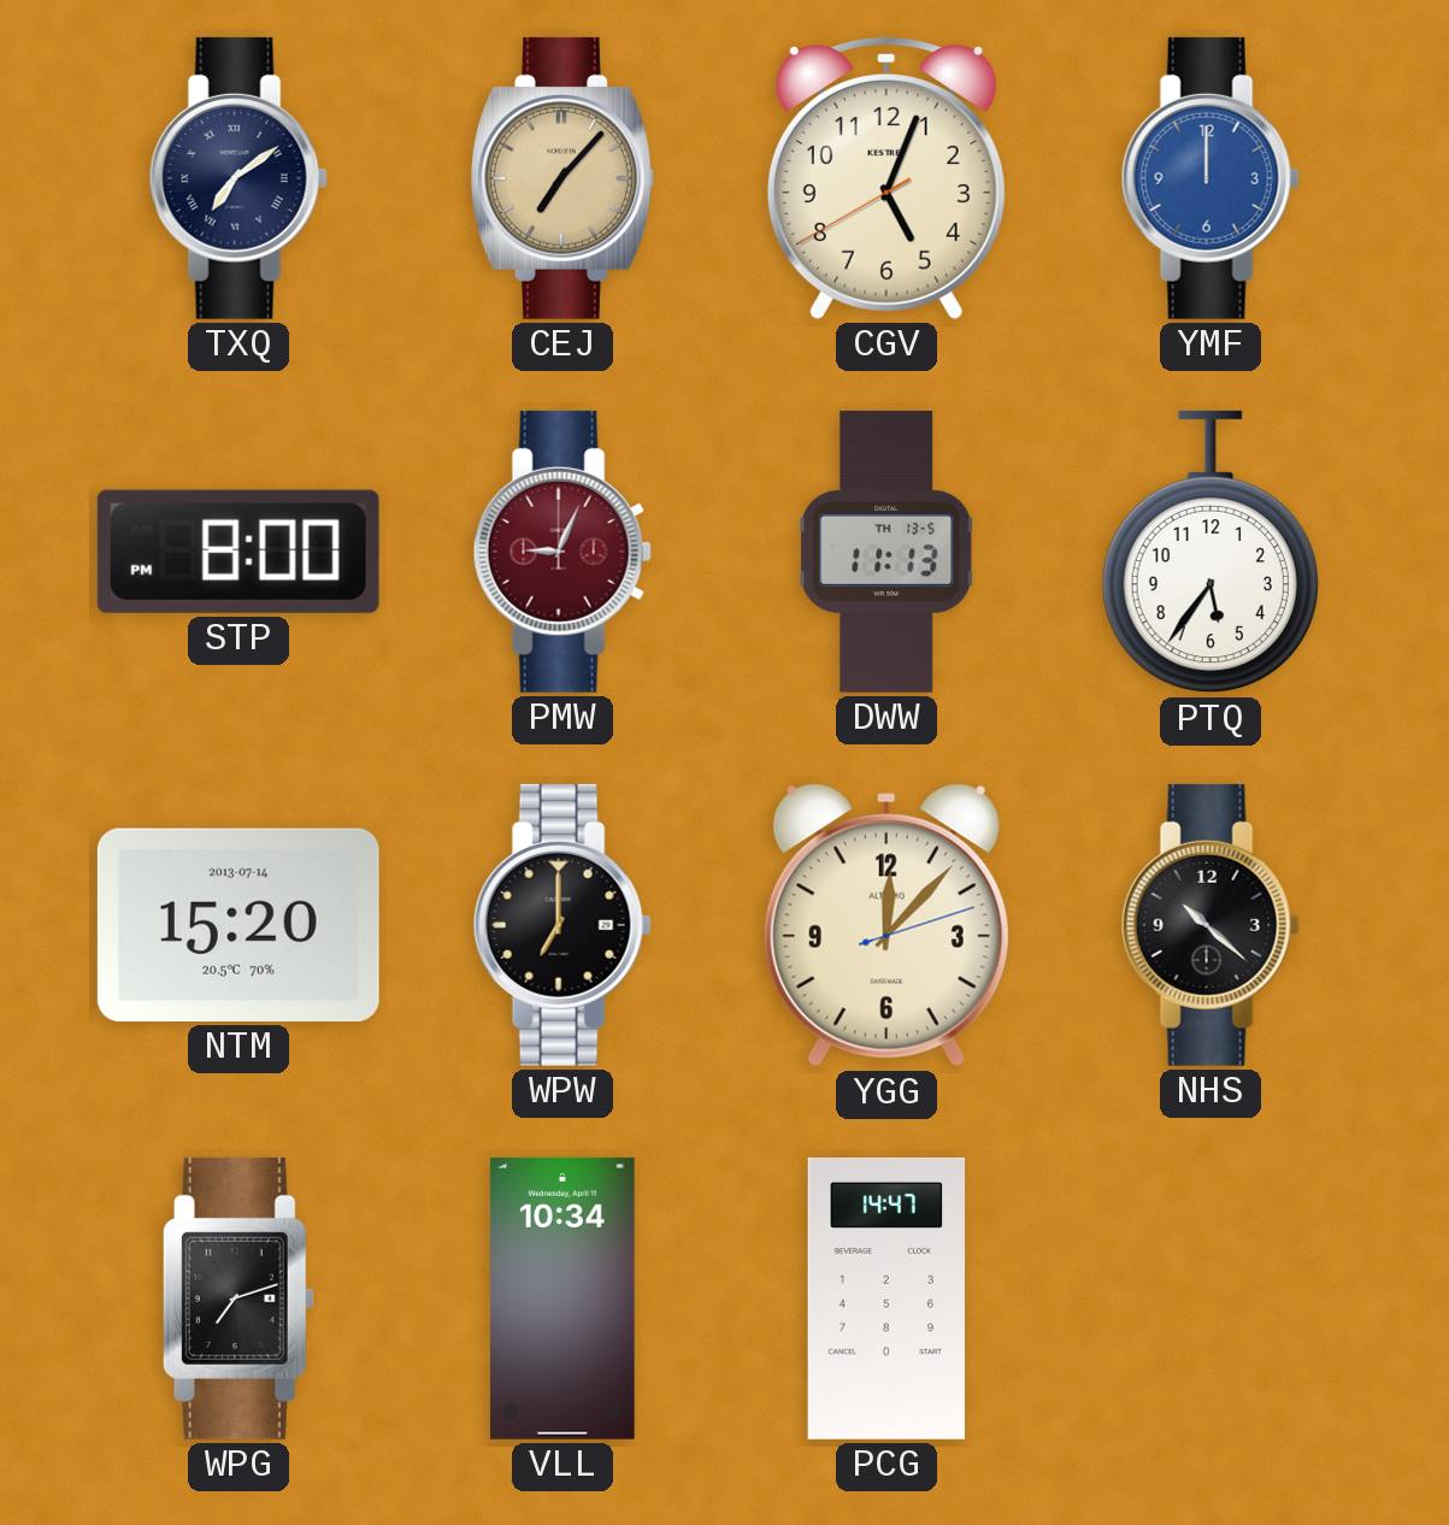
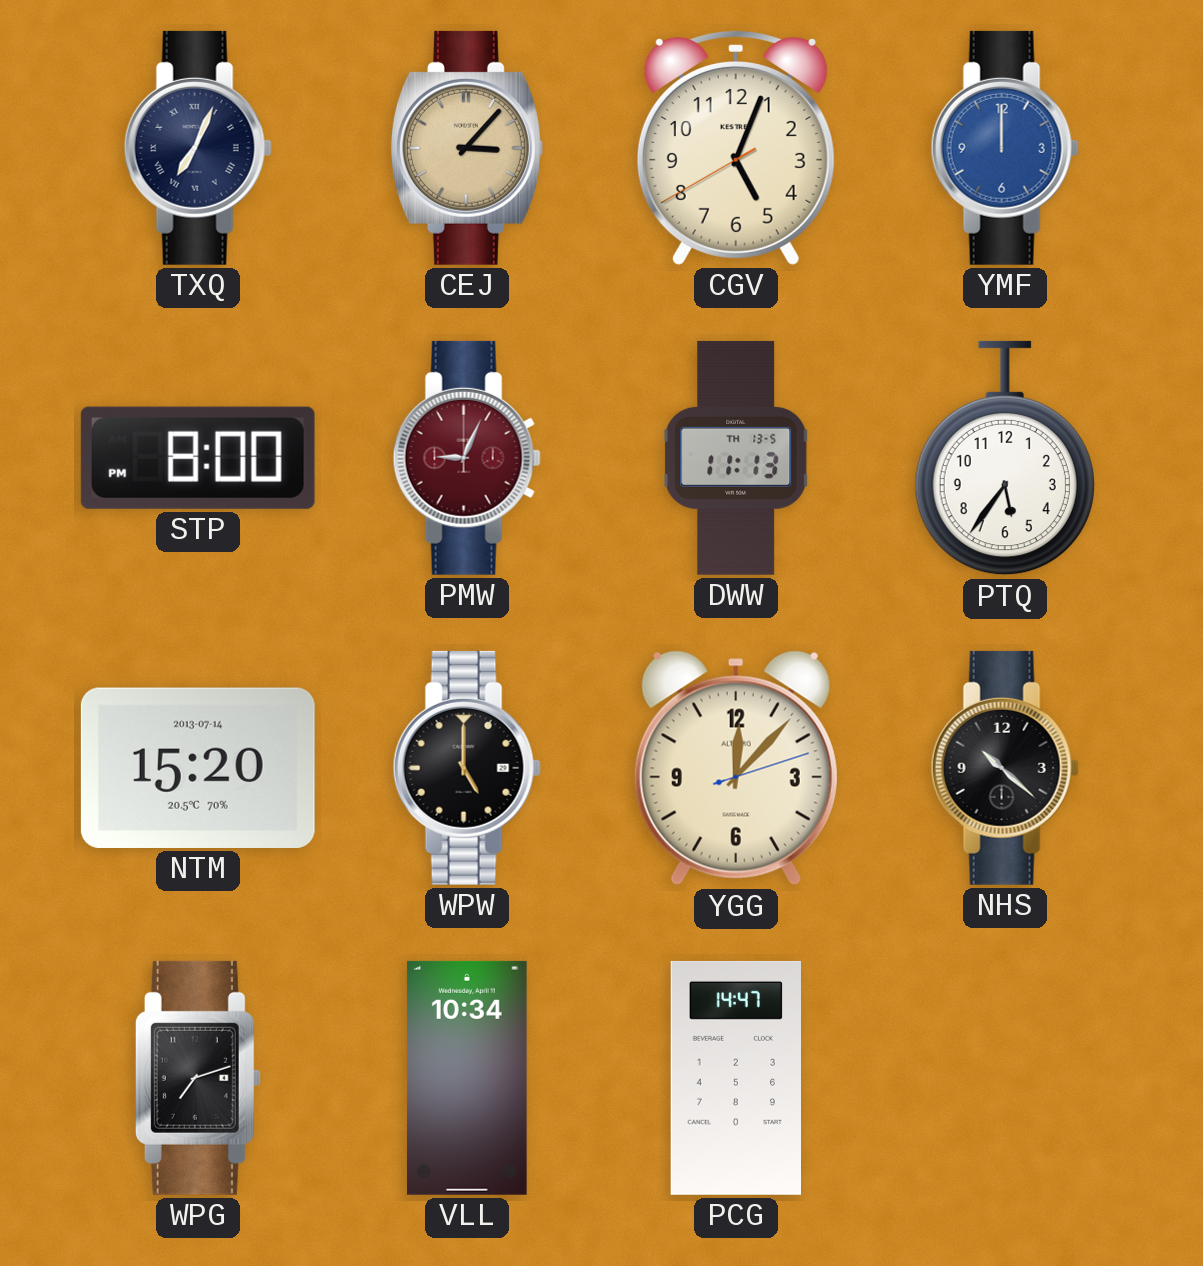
TXQ: 7:09 -> 7:04 (198, 148)
CEJ: 7:07 -> 3:07 (467, 148)
WPW: 7:00 -> 5:00 (467, 768)
